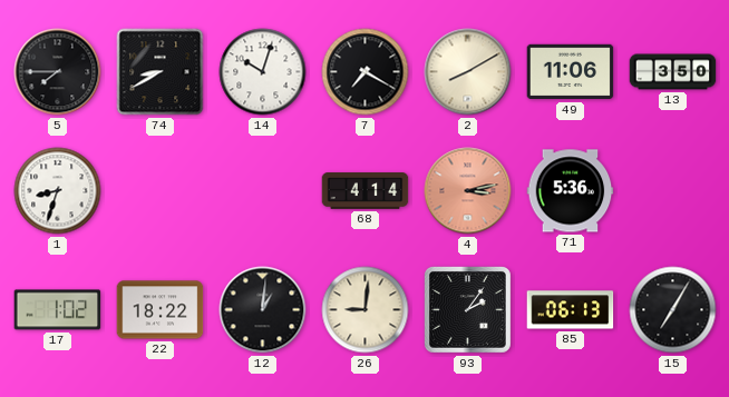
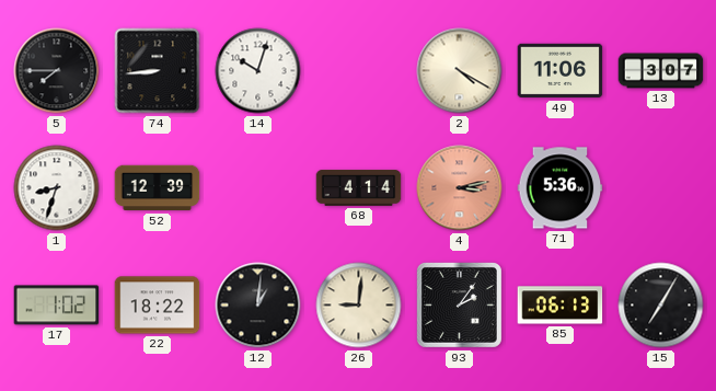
74: 8:40 -> 8:44 (158, 71)
7: 7:20 -> none (366, 72)
2: 8:10 -> 4:20 (460, 71)
13: 3:50 -> 3:07 (661, 71)
52: none -> 12:39 (158, 188)
